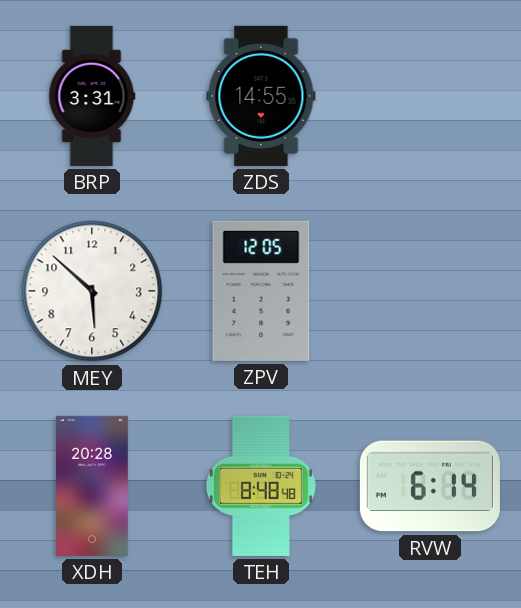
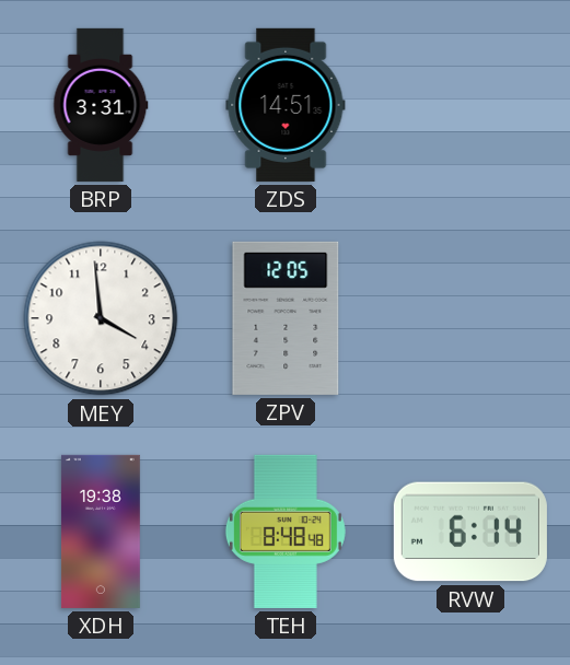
ZDS: 14:55 -> 14:51 (286, 105)
MEY: 5:52 -> 3:59 (101, 318)
XDH: 20:28 -> 19:38 (101, 532)
